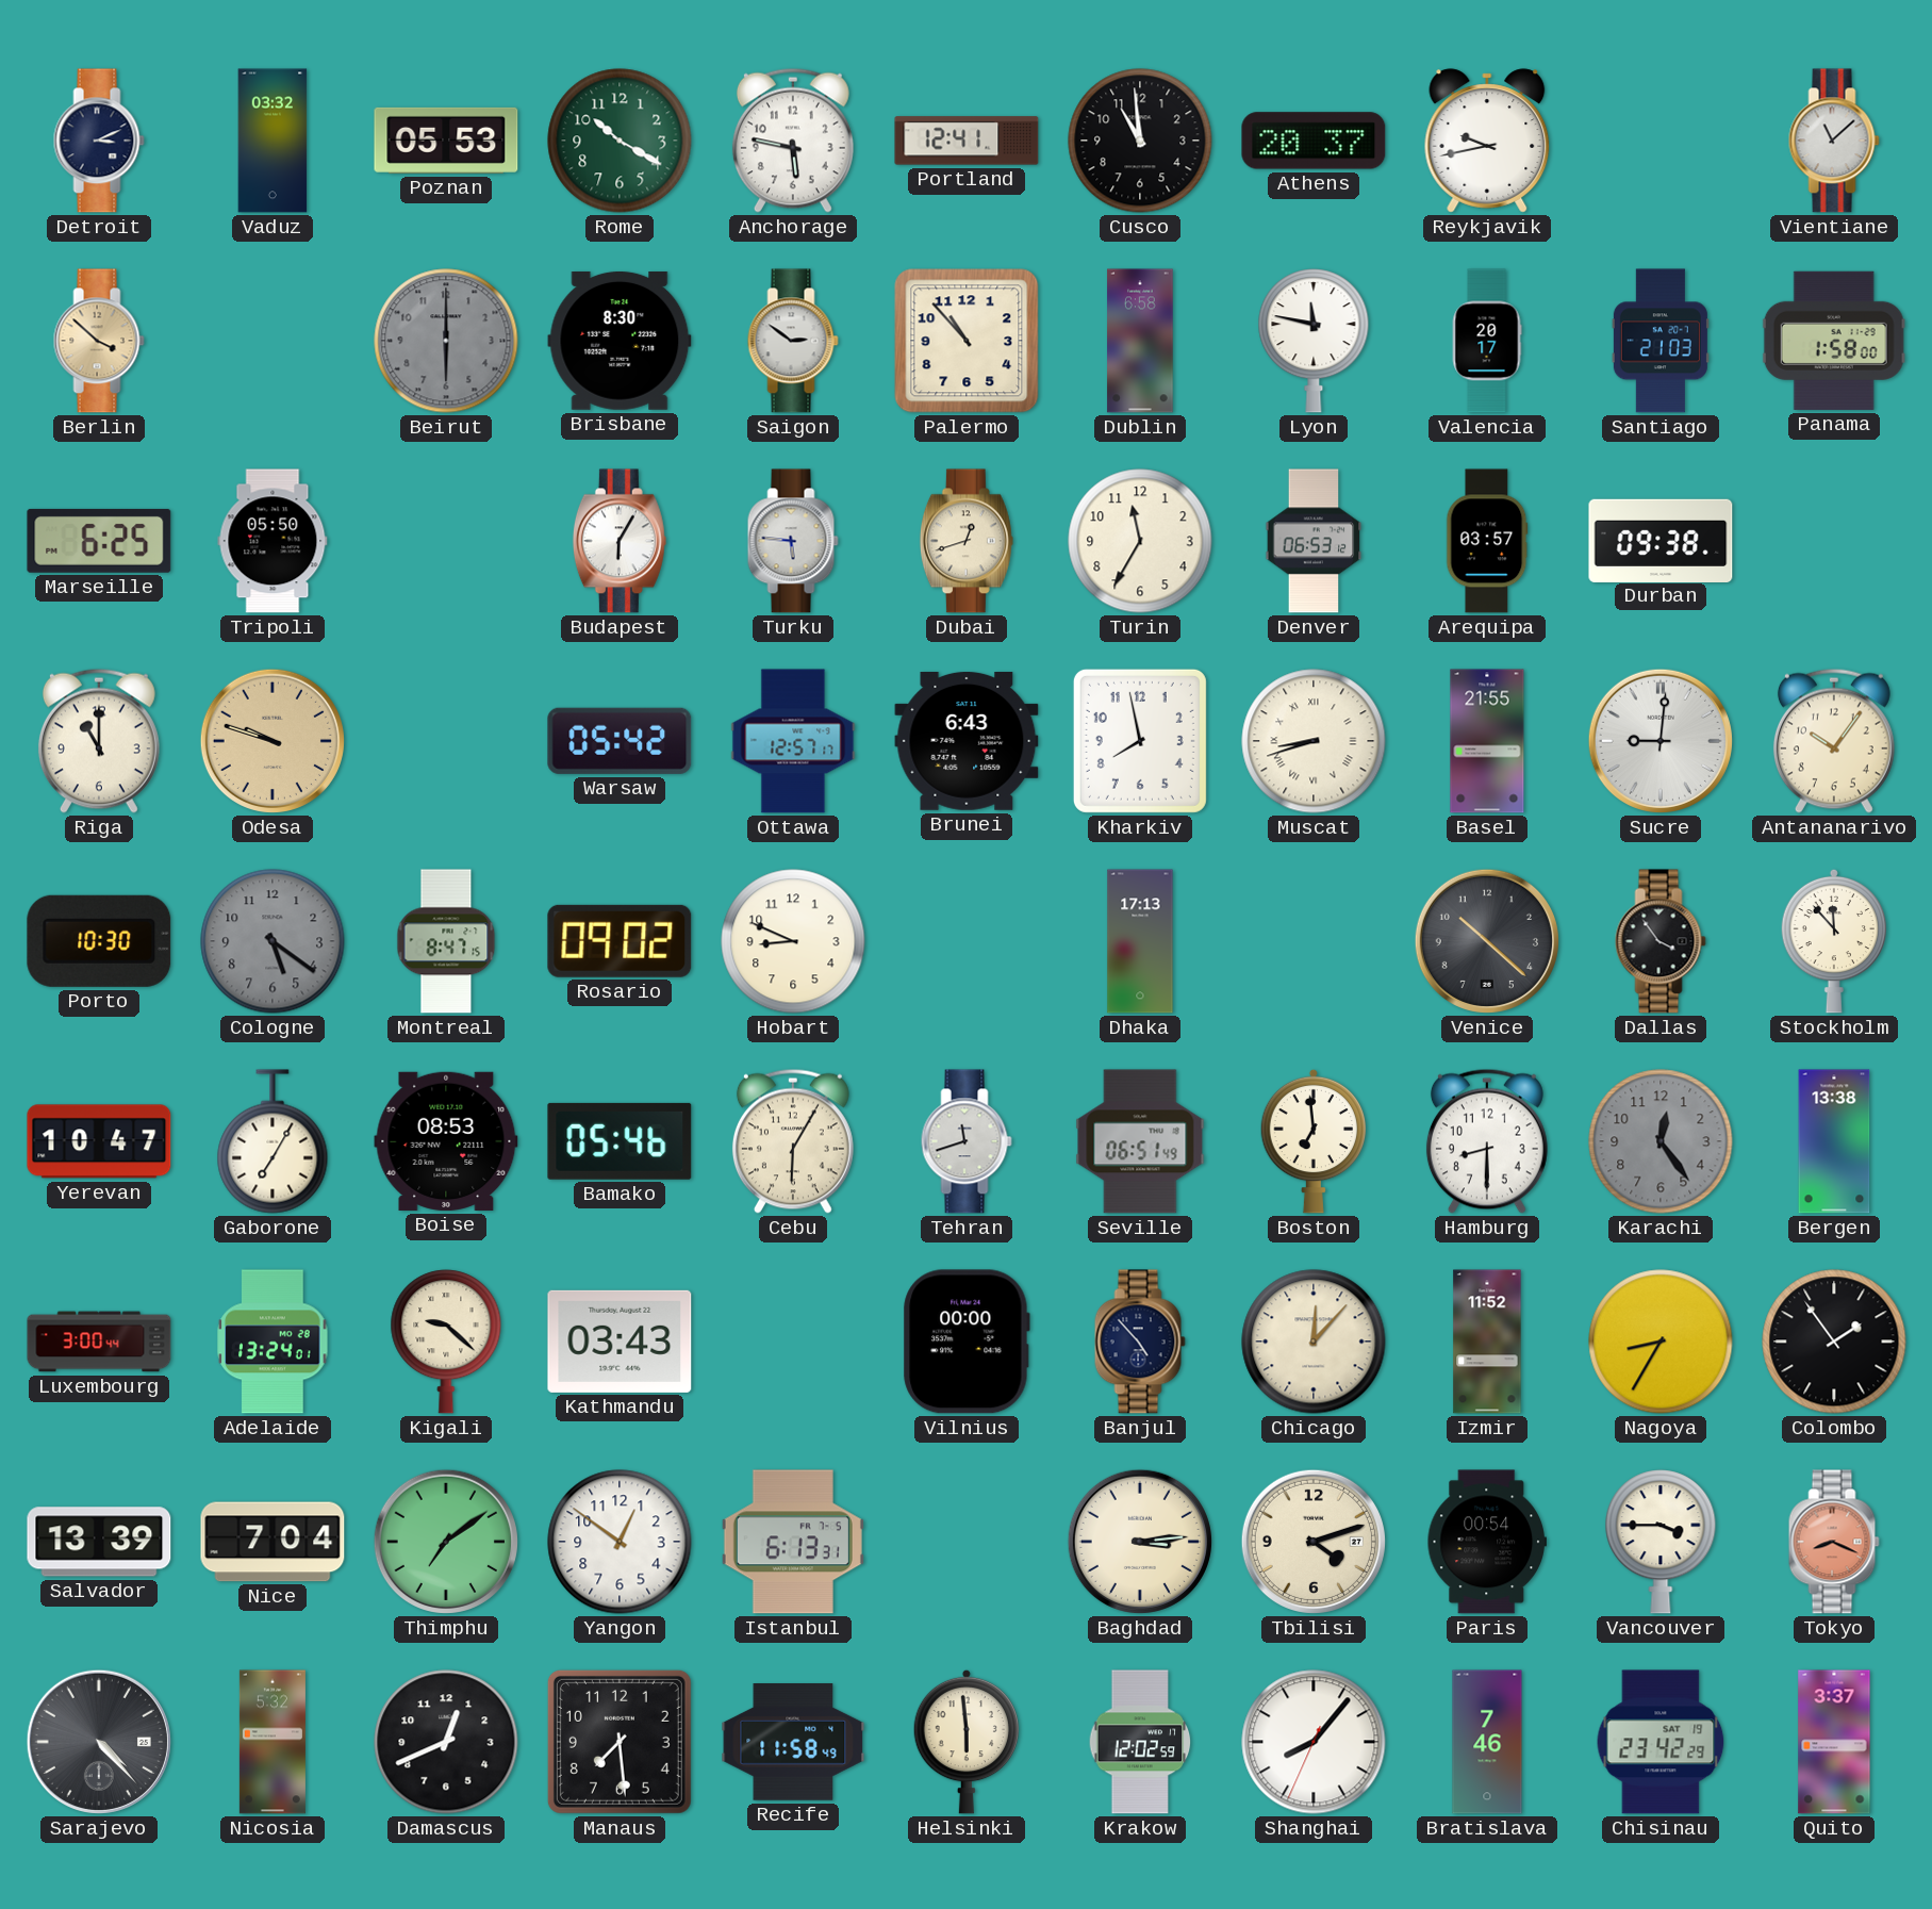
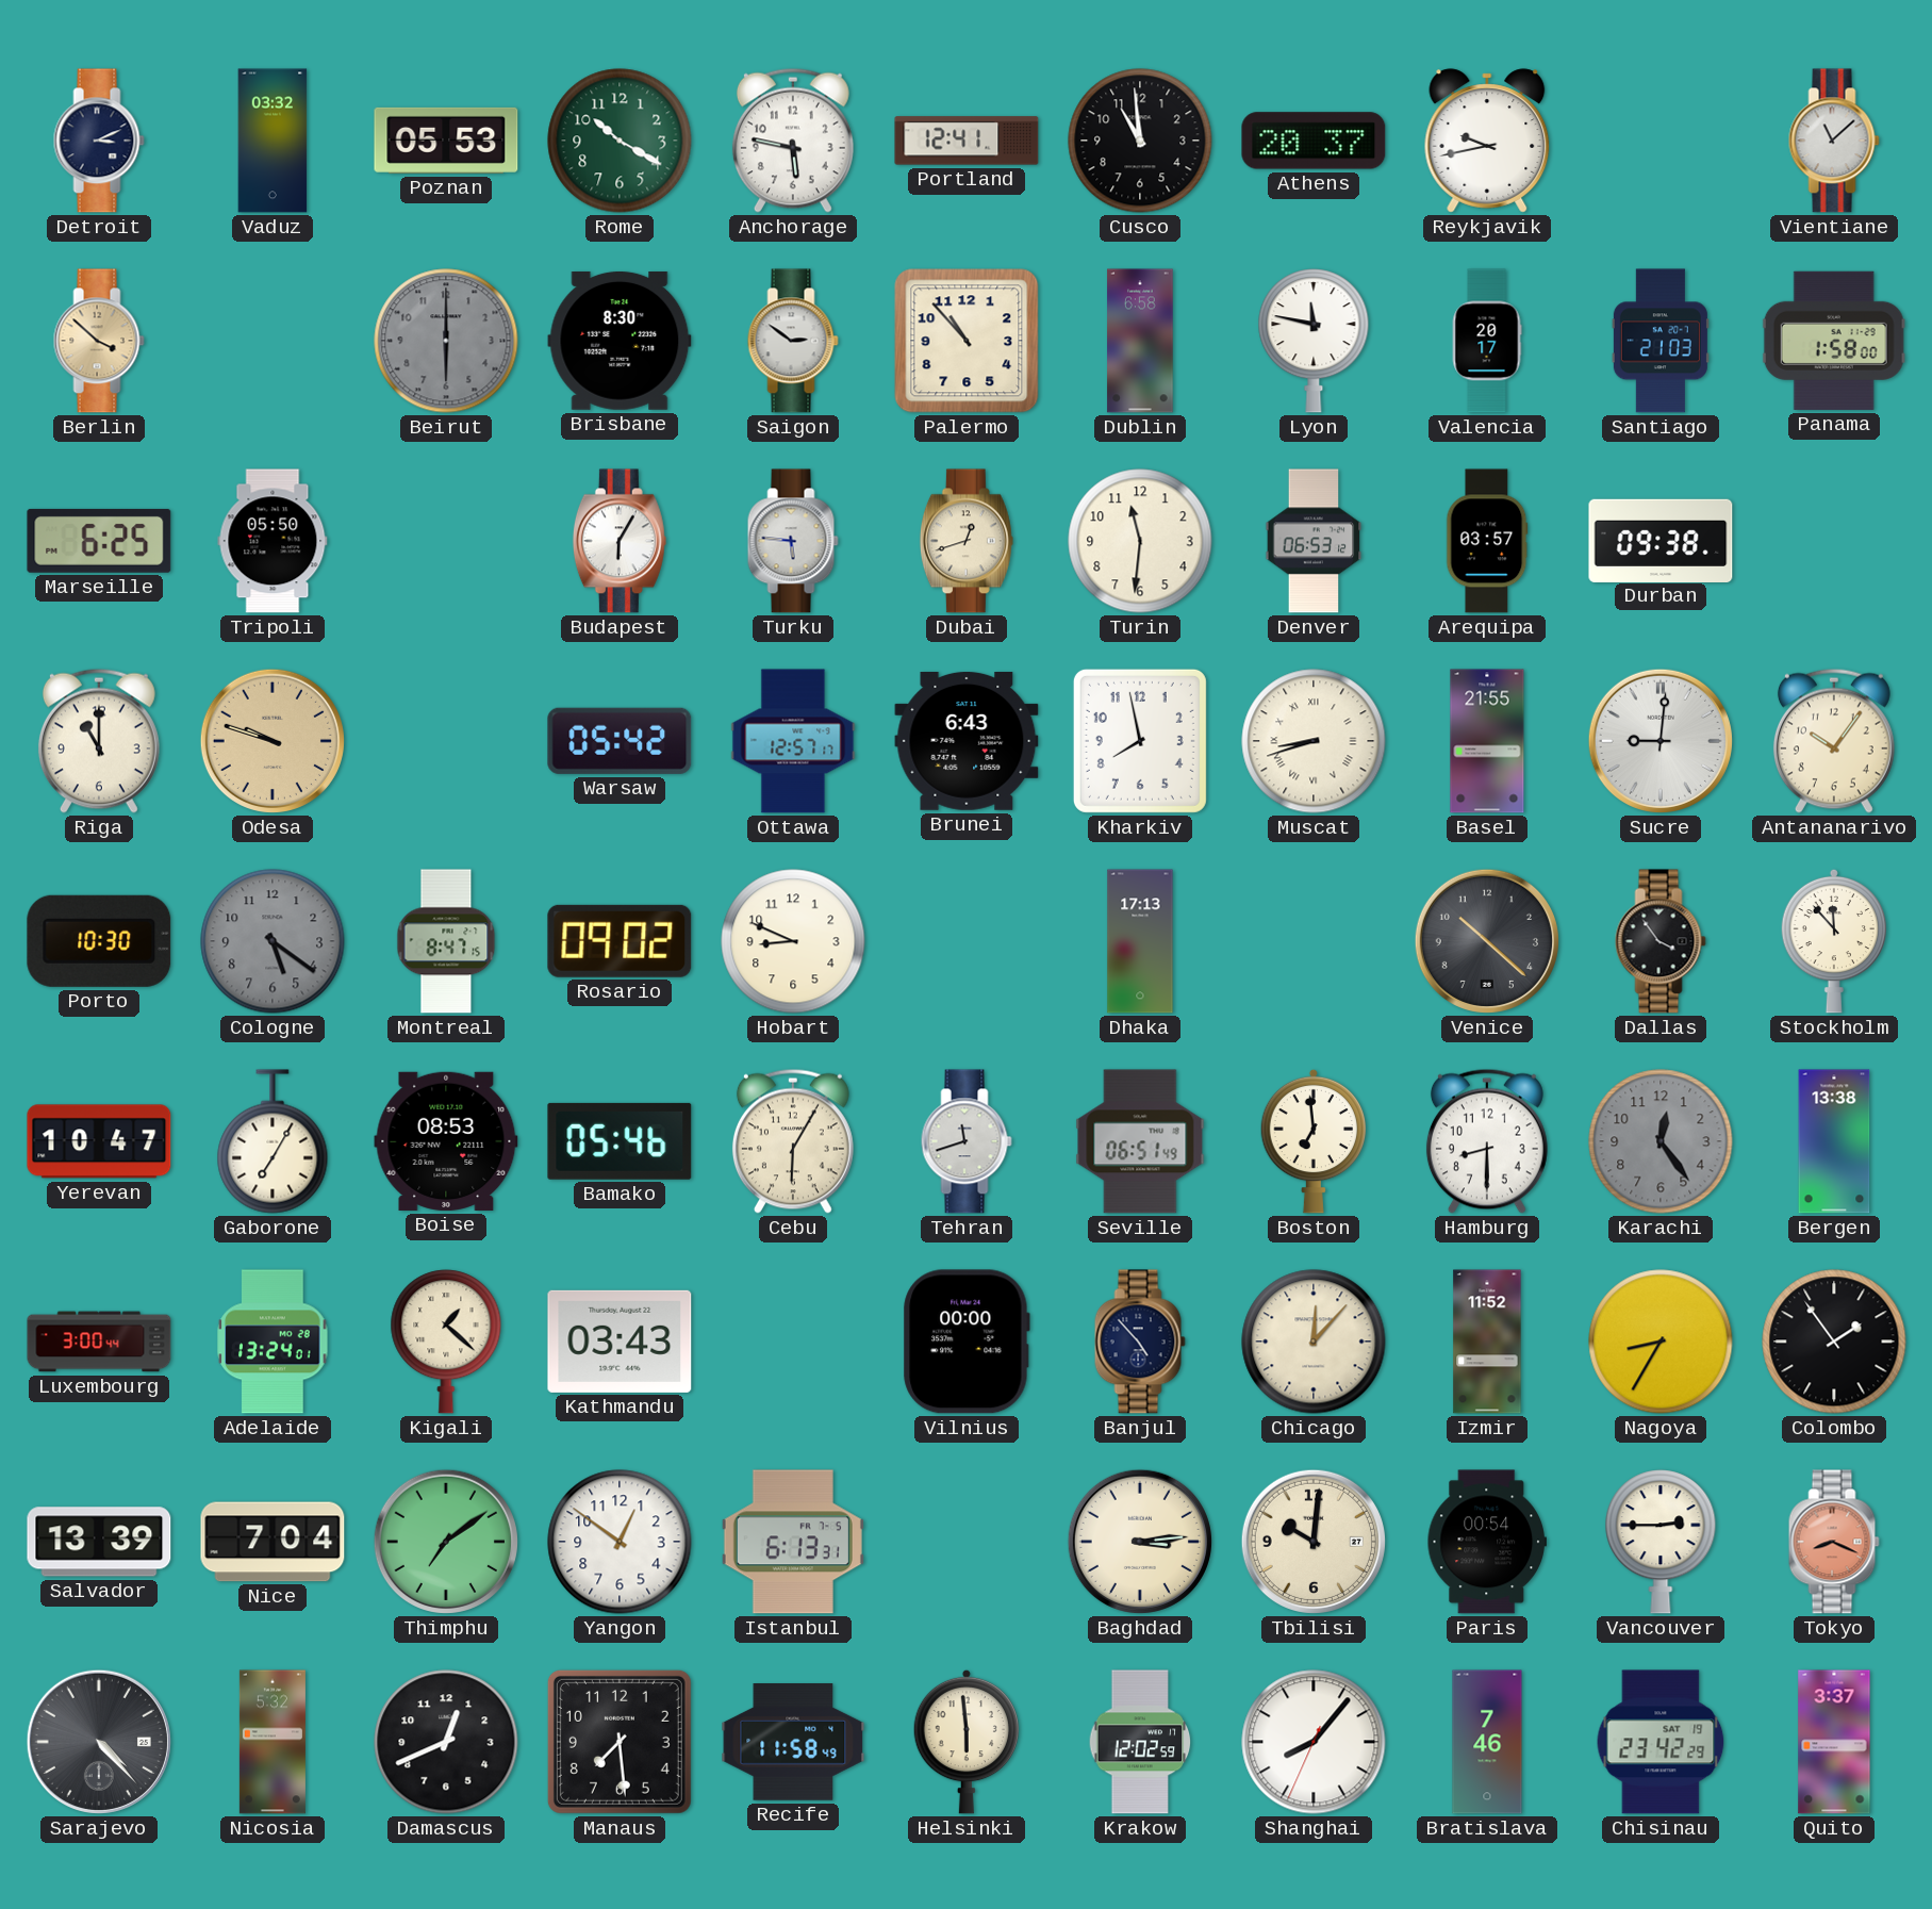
Turin: 11:35 -> 11:31 (1140, 541)
Kigali: 9:22 -> 1:22 (446, 1342)
Tbilisi: 4:12 -> 10:01 (1314, 1542)
Vancouver: 3:45 -> 2:45 (1661, 1542)
